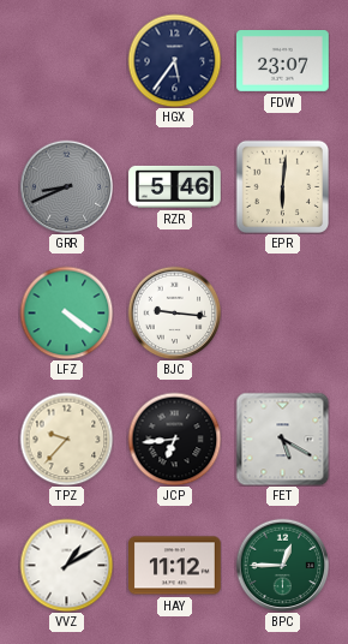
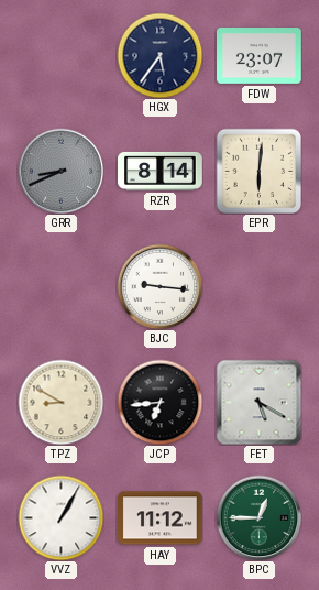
RZR: 5:46 -> 8:14 (161, 171)
LFZ: 4:21 -> none (66, 312)
TPZ: 9:37 -> 8:50 (61, 402)
VVZ: 1:10 -> 1:05 (61, 517)
